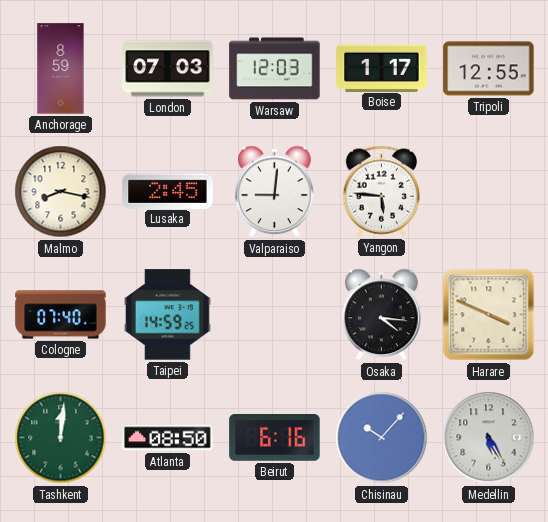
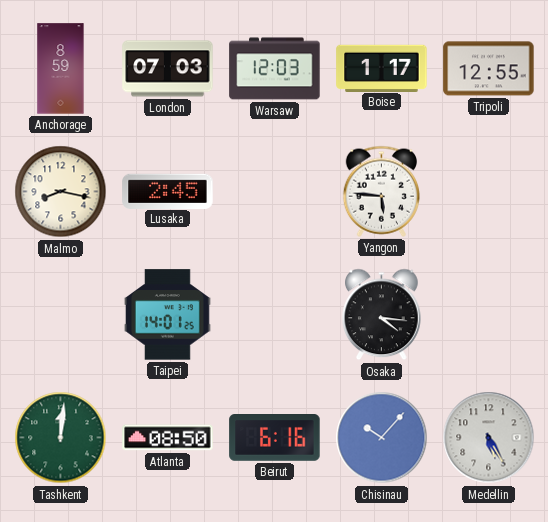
Valparaiso: 9:01 -> none (275, 192)
Cologne: 07:40 -> none (61, 315)
Taipei: 14:59 -> 14:01 (167, 315)
Harare: 3:49 -> none (489, 315)
